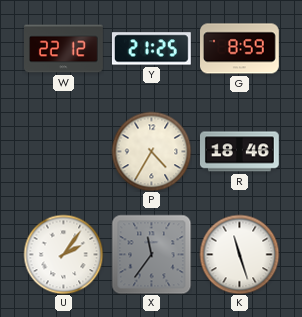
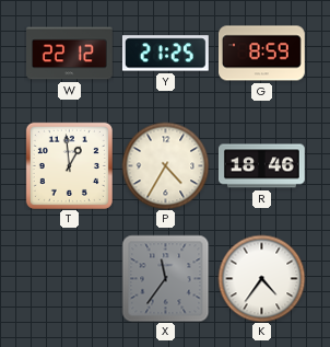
T: none -> 12:59 (69, 165)
U: 2:06 -> none (63, 254)
K: 11:27 -> 4:36 (261, 278)
